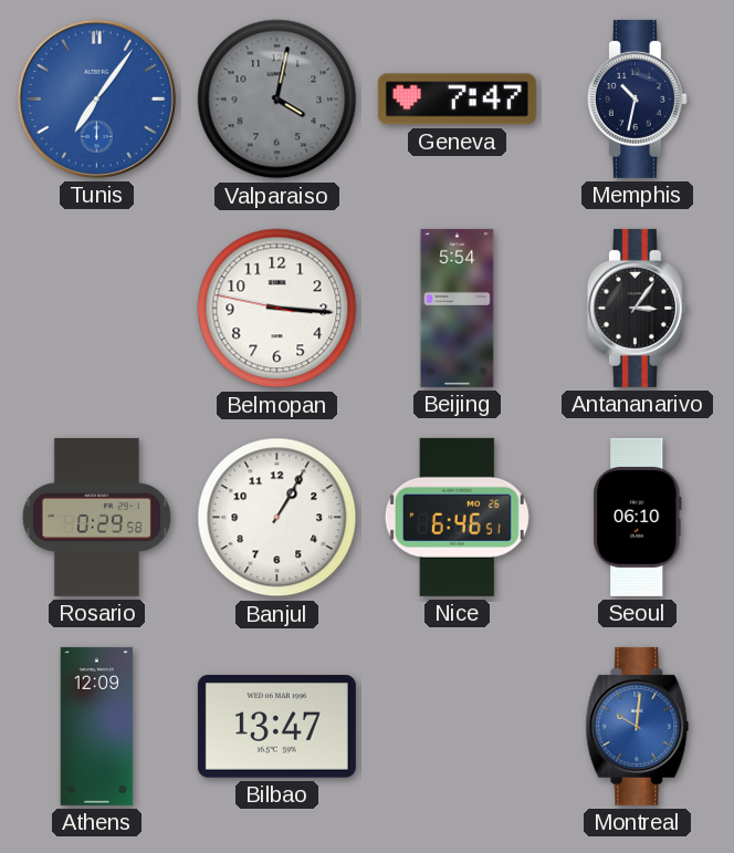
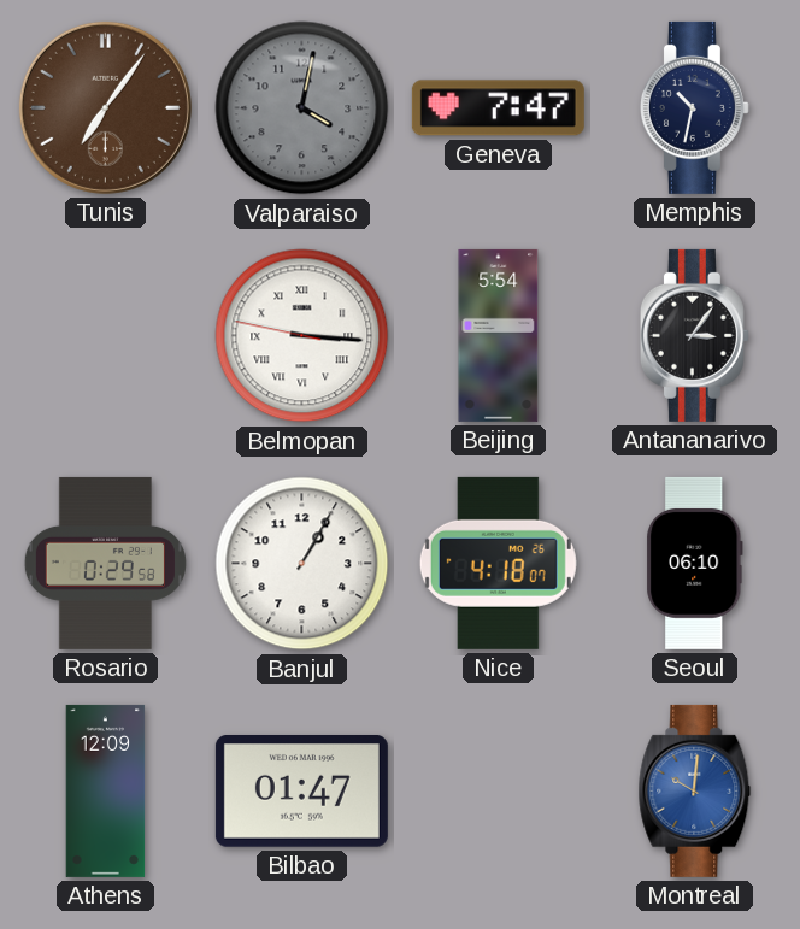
Tunis dial: blue -> brown (105, 107)
Belmopan numerals: Arabic -> Roman (302, 336)
Nice: 6:46 -> 4:18 (498, 563)
Bilbao: 13:47 -> 01:47 (301, 792)
